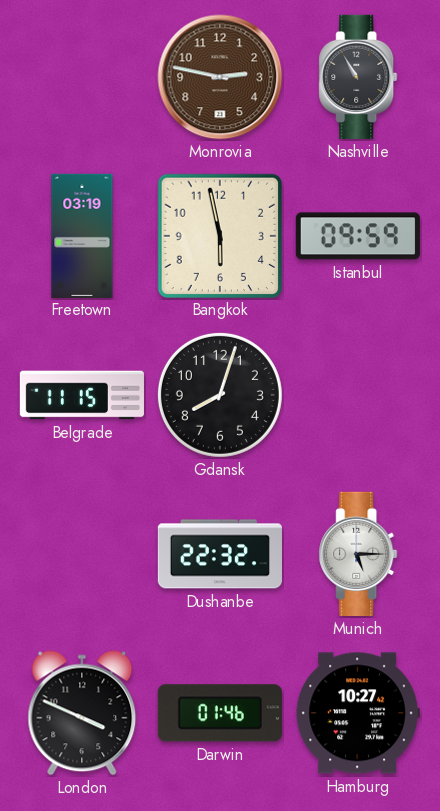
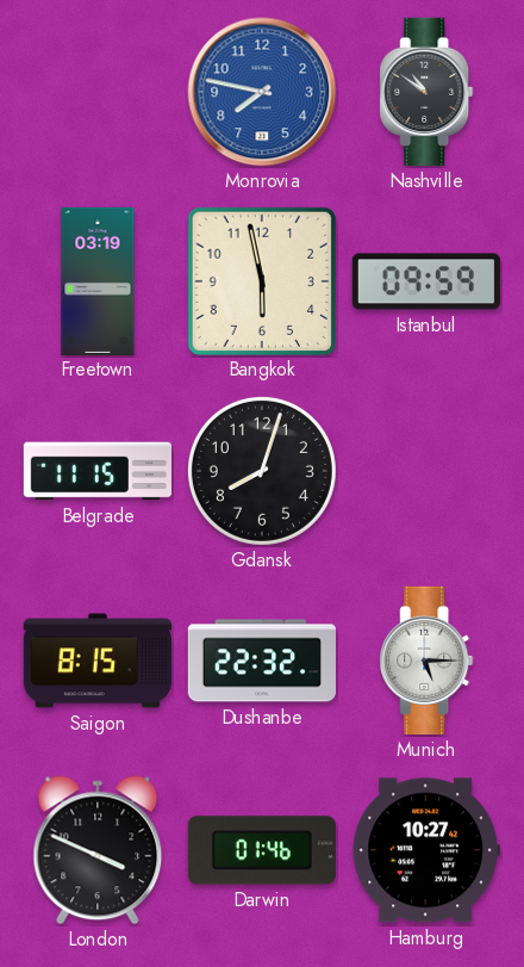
Monrovia: 2:47 -> 7:47 (262, 92)
Monrovia dial: brown -> blue (262, 92)
Nashville: 10:55 -> 10:51 (426, 92)
Saigon: none -> 8:15 (98, 661)
